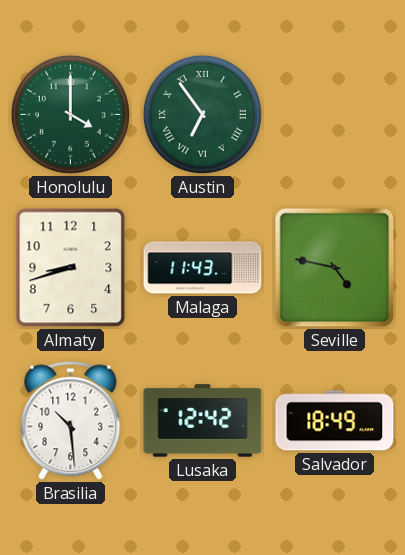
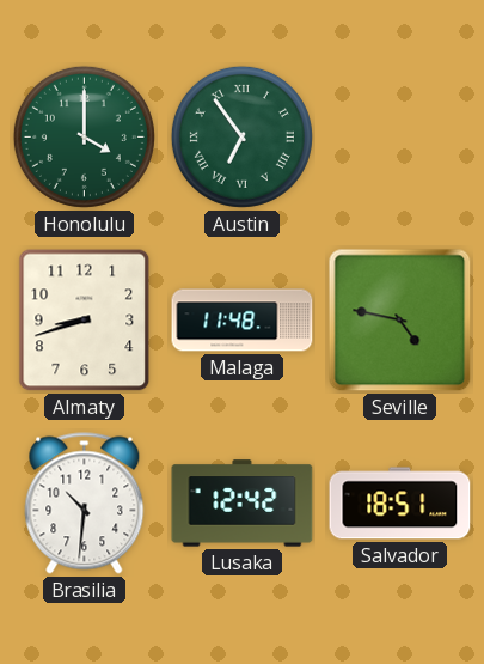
Malaga: 11:43 -> 11:48 (243, 321)
Brasilia: 10:29 -> 10:31 (85, 504)
Salvador: 18:49 -> 18:51 (400, 504)
